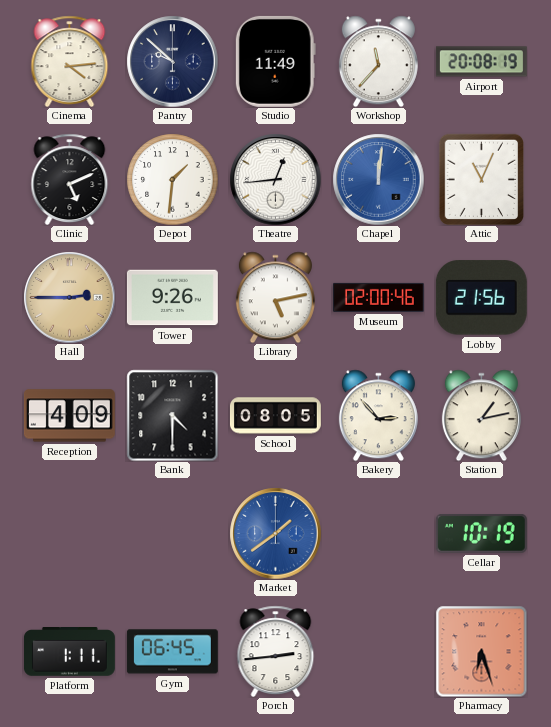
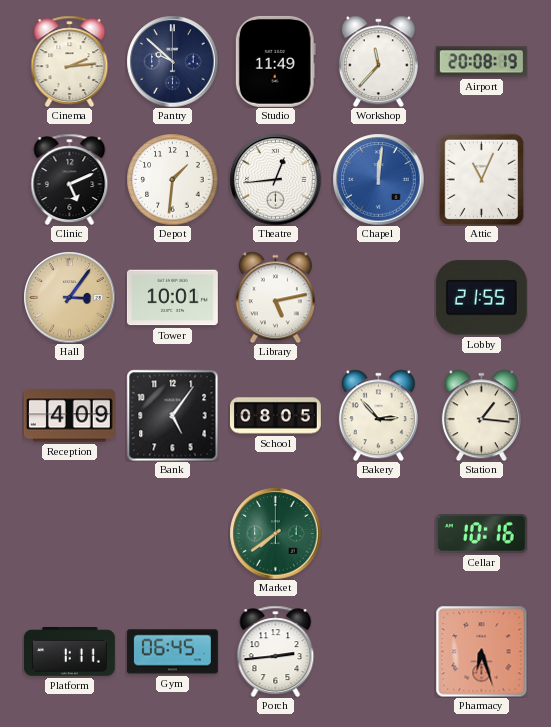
Cinema: 4:14 -> 2:14 (70, 61)
Hall: 2:45 -> 3:06 (69, 297)
Tower: 9:26 -> 10:01 (172, 298)
Museum: 02:00 -> none (378, 297)
Lobby: 21:56 -> 21:55 (481, 298)
Bank: 4:30 -> 5:06 (172, 415)
Station: 1:13 -> 1:16 (481, 415)
Market: 1:39 -> 7:39 (275, 533)
Market dial: blue -> green (275, 533)
Cellar: 10:19 -> 10:16 (481, 534)
